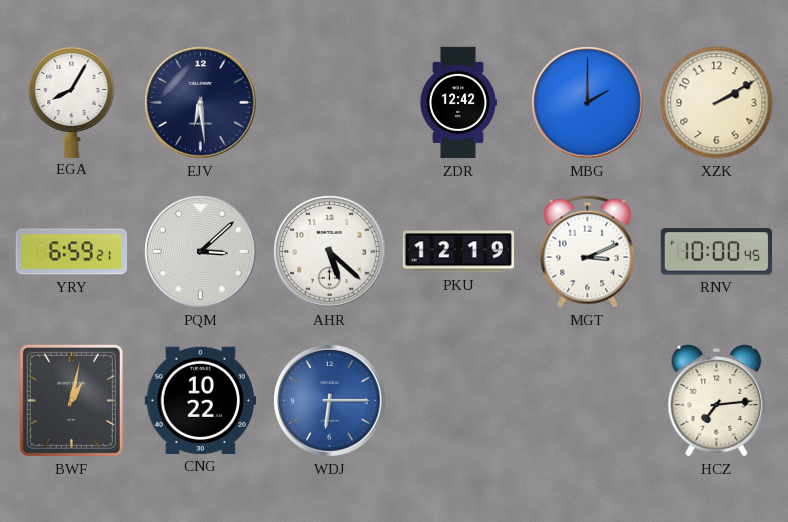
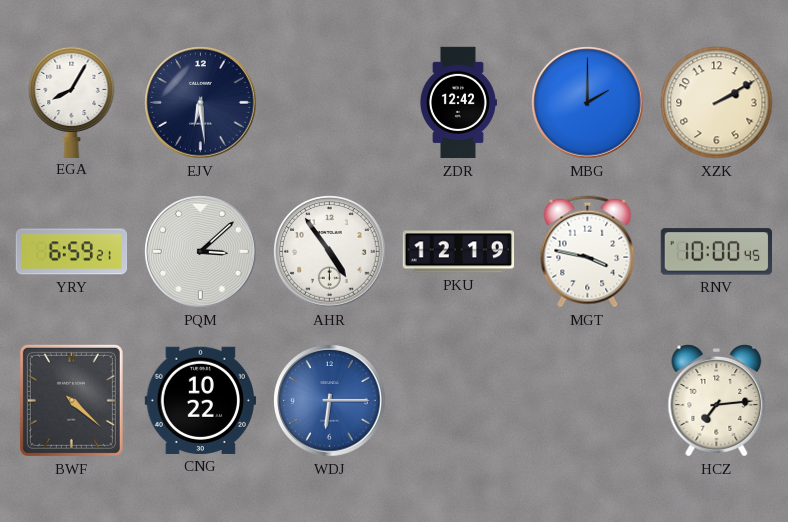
AHR: 5:22 -> 4:54 (330, 252)
MGT: 3:11 -> 3:47 (588, 252)
BWF: 1:02 -> 4:22 (71, 400)
